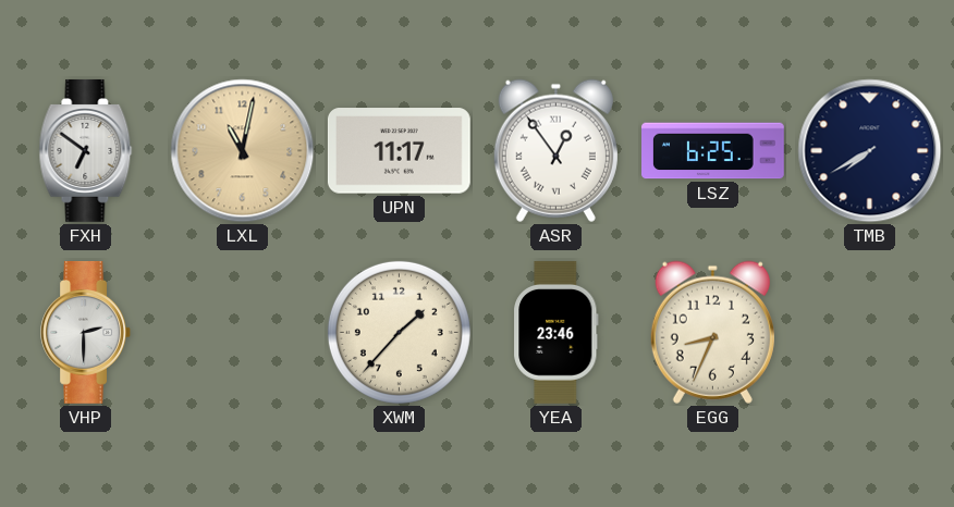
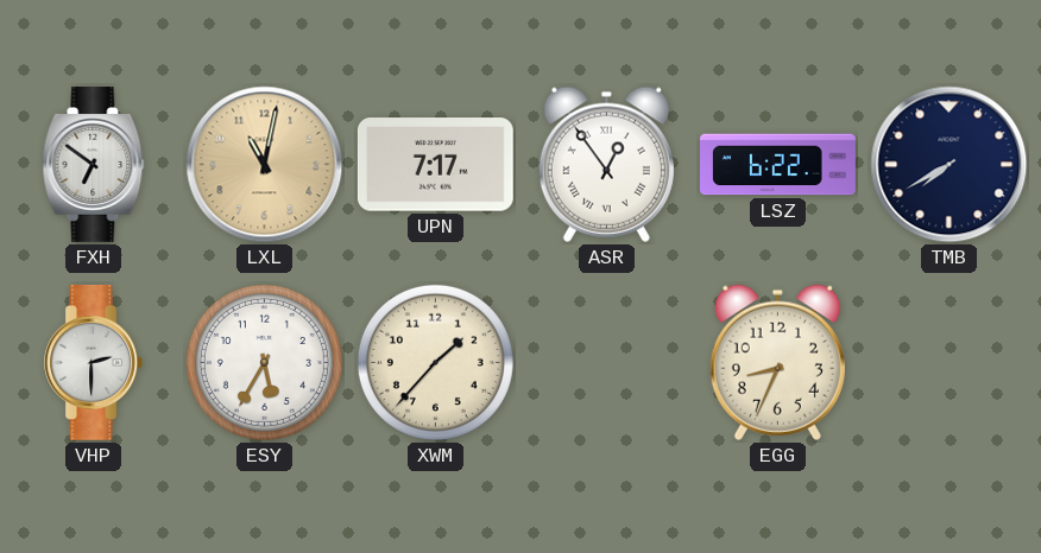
UPN: 11:17 -> 7:17 (435, 165)
LSZ: 6:25 -> 6:22 (778, 165)
ESY: none -> 5:35 (264, 362)
YEA: 23:46 -> none (556, 332)
